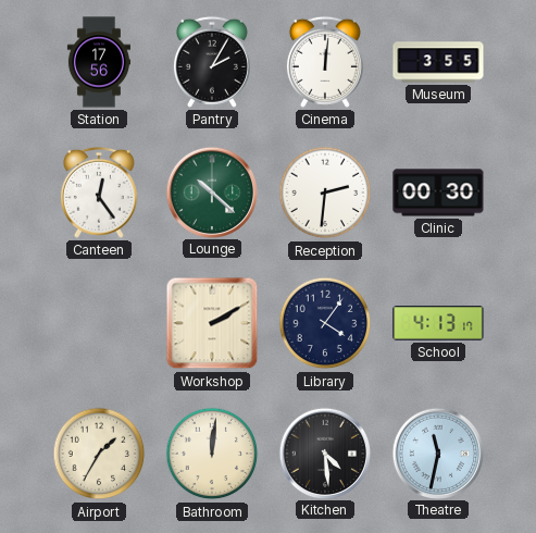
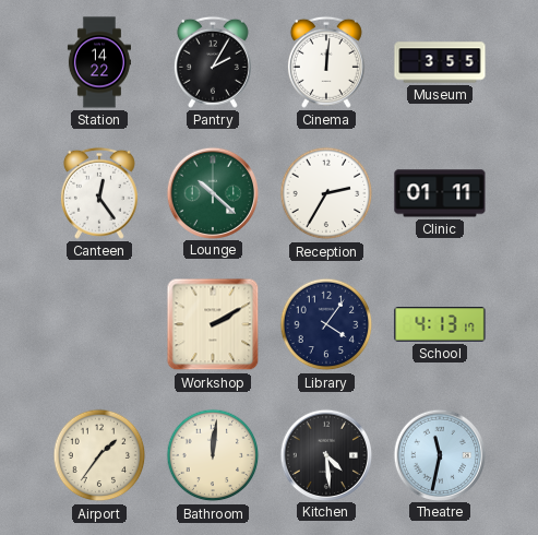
Station: 17:56 -> 14:22 (99, 62)
Reception: 2:31 -> 2:35 (326, 193)
Clinic: 00:30 -> 01:11 (440, 193)
Airport: 1:35 -> 1:36 (99, 455)
